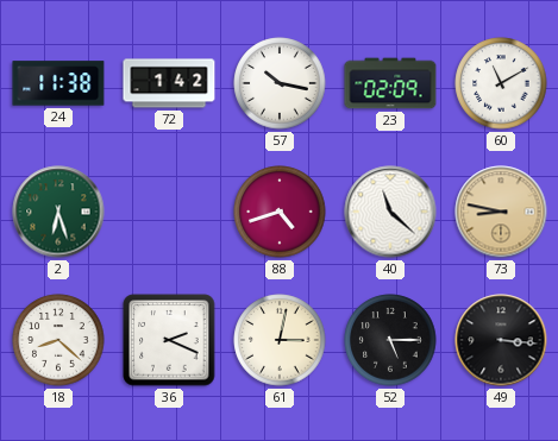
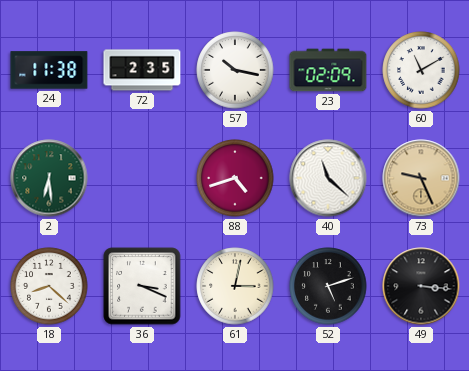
72: 1:42 -> 2:35 (142, 70)
2: 6:27 -> 6:29 (49, 178)
73: 8:47 -> 9:26 (421, 178)
36: 2:19 -> 3:19 (142, 286)
52: 5:15 -> 5:12 (328, 286)
